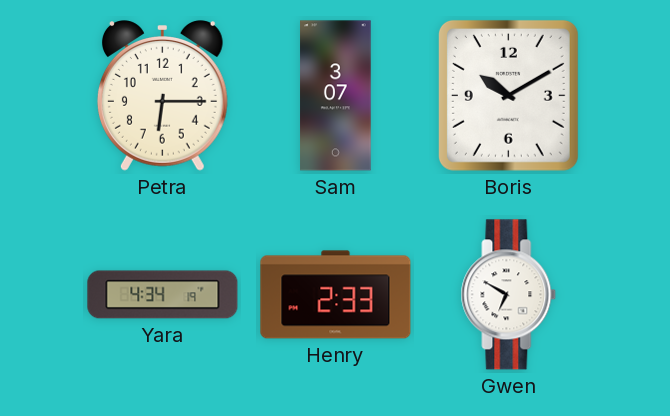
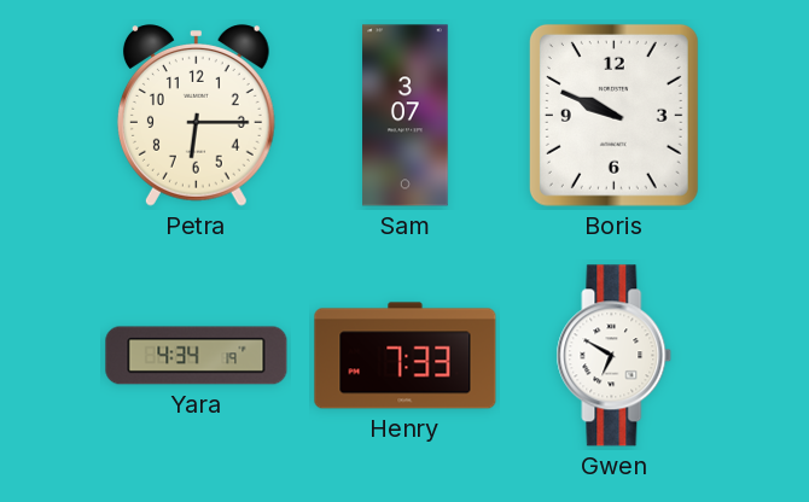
Boris: 10:10 -> 9:49 (613, 115)
Henry: 2:33 -> 7:33 (406, 356)
